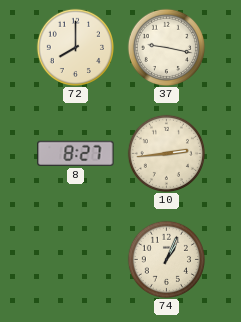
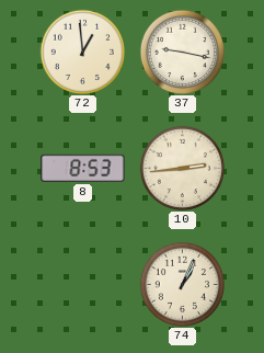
72: 8:00 -> 12:59 (82, 52)
8: 8:27 -> 8:53 (83, 168)
